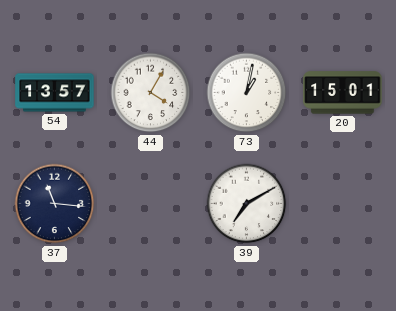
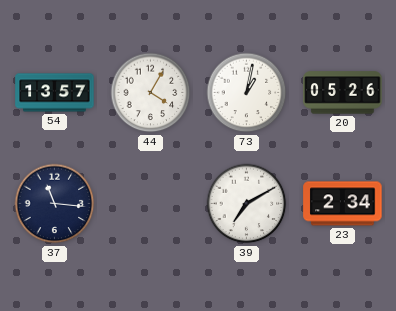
20: 15:01 -> 05:26 (343, 93)
23: none -> 2:34 (343, 204)
